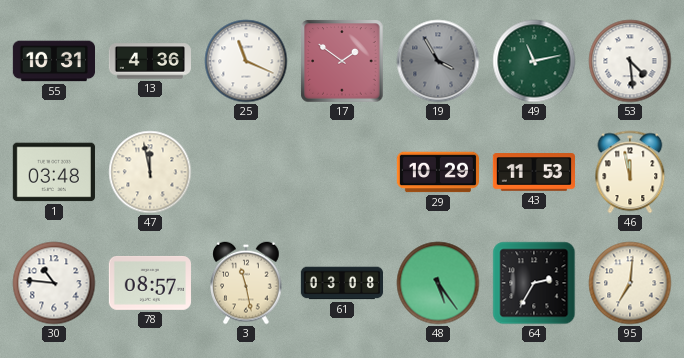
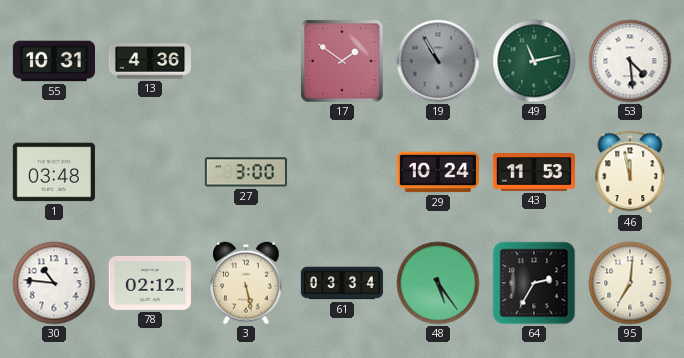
25: 11:19 -> none (246, 61)
19: 3:55 -> 10:55 (438, 61)
47: 11:58 -> none (150, 172)
27: none -> 3:00 (246, 172)
29: 10:29 -> 10:24 (437, 172)
78: 08:57 -> 02:12 (150, 283)
3: 11:28 -> 5:28 (246, 283)
61: 03:08 -> 03:34 (341, 283)
